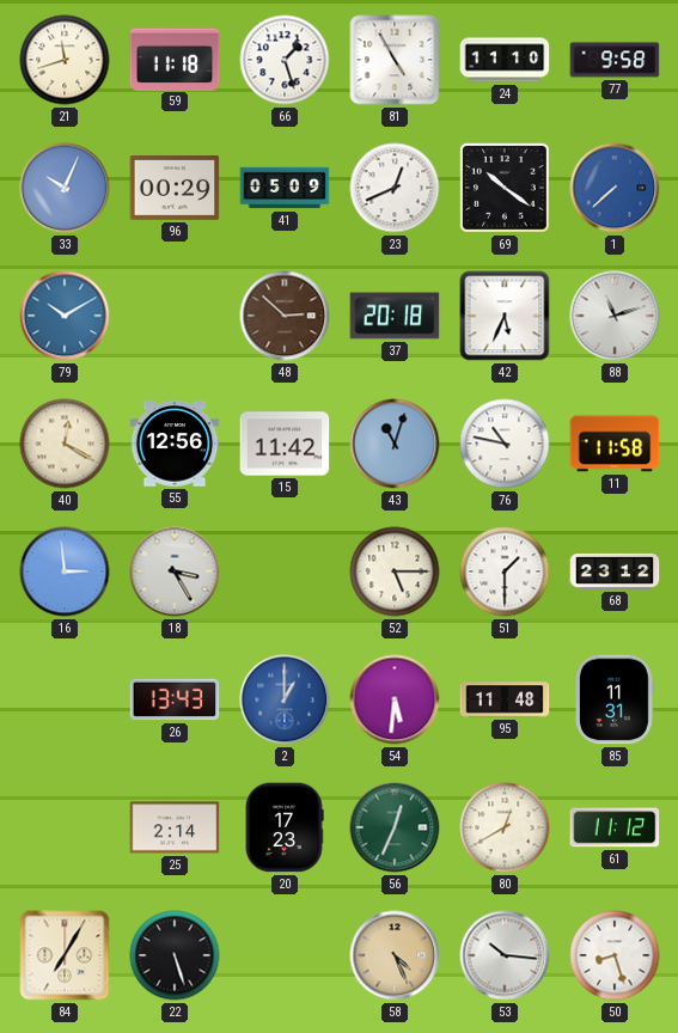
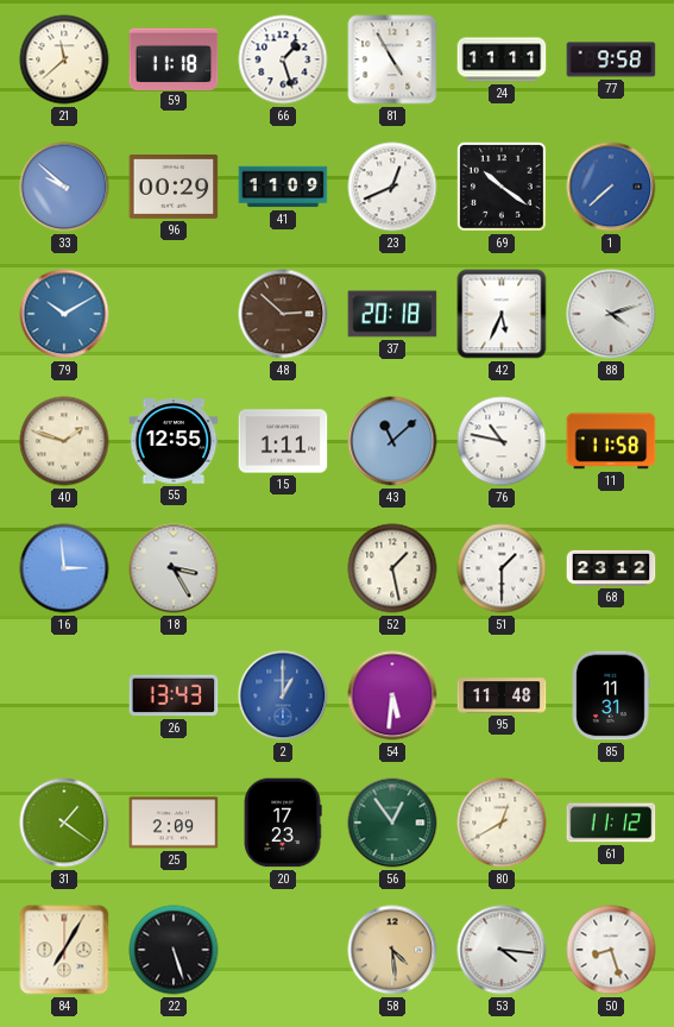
21: 11:42 -> 11:38 (64, 59)
24: 11:10 -> 11:11 (502, 59)
33: 10:04 -> 9:52 (64, 187)
41: 05:09 -> 11:09 (283, 187)
88: 11:12 -> 4:12 (611, 314)
40: 12:20 -> 1:48 (64, 441)
55: 12:56 -> 12:55 (174, 441)
15: 11:42 -> 1:11 (283, 441)
43: 11:03 -> 11:08 (392, 441)
52: 5:15 -> 1:28 (392, 568)
31: none -> 1:21 (64, 823)
25: 2:14 -> 2:09 (174, 823)
56: 12:34 -> 12:54 (392, 823)
58: 4:26 -> 4:29 (392, 950)
53: 10:16 -> 4:16 (502, 950)
